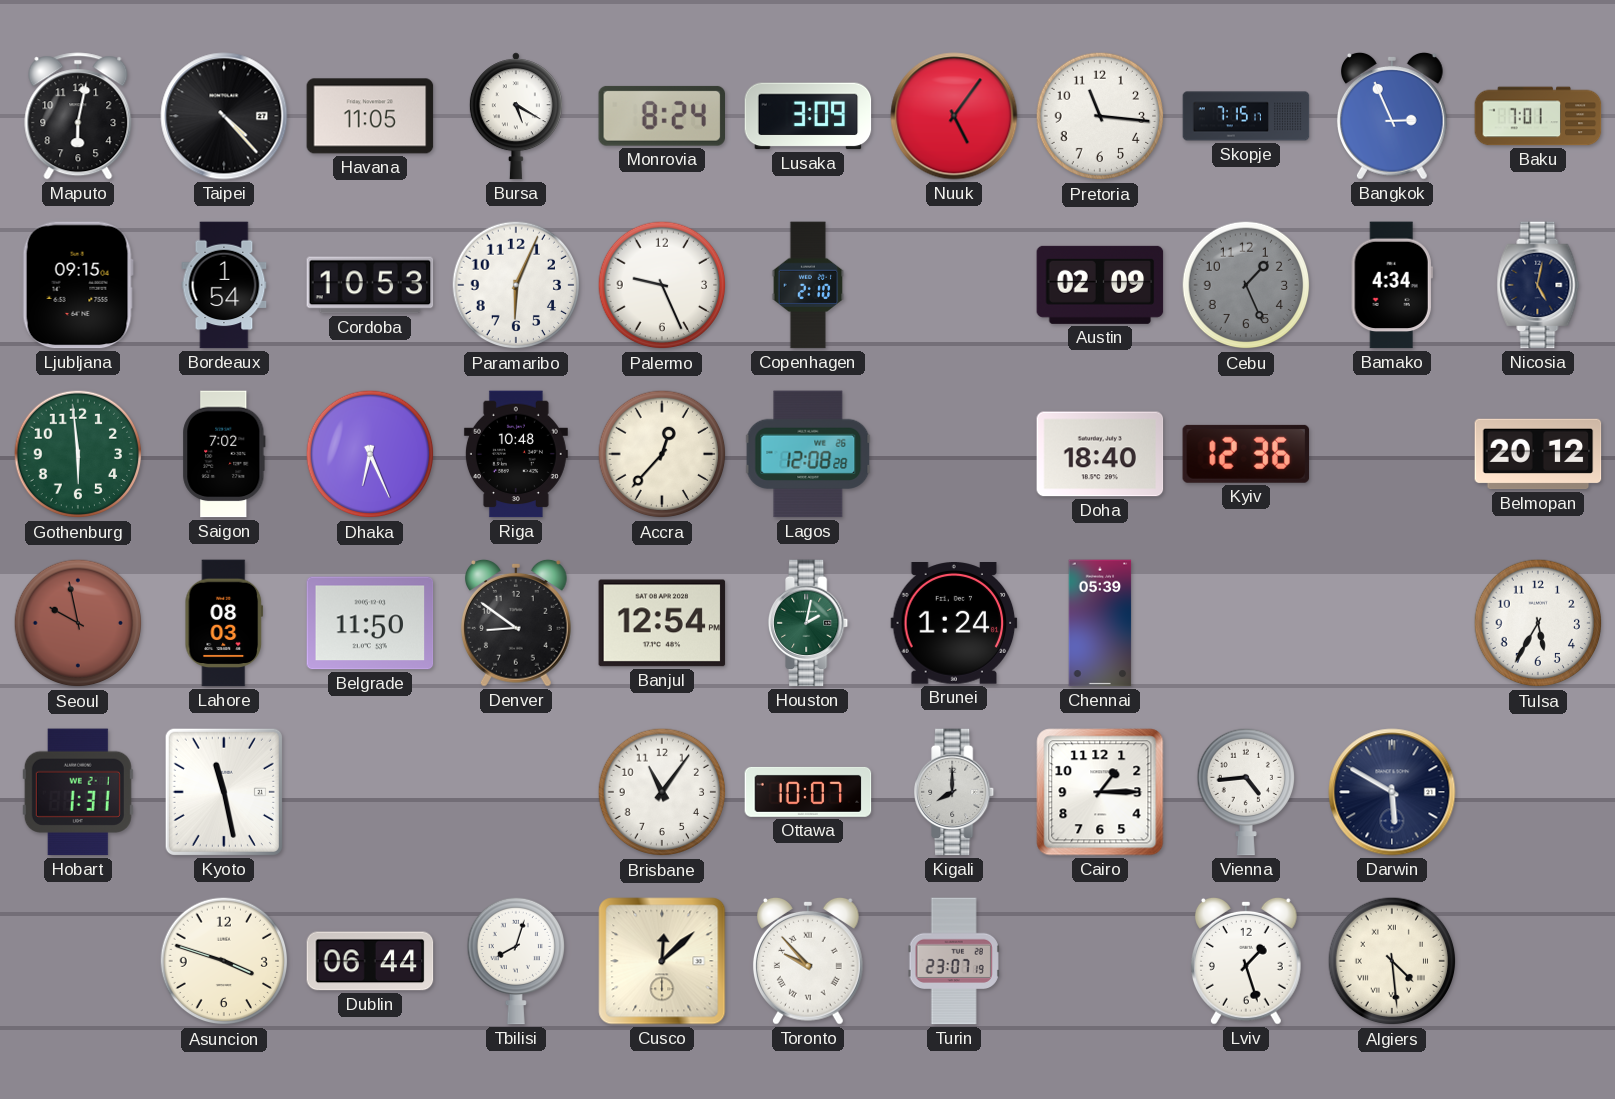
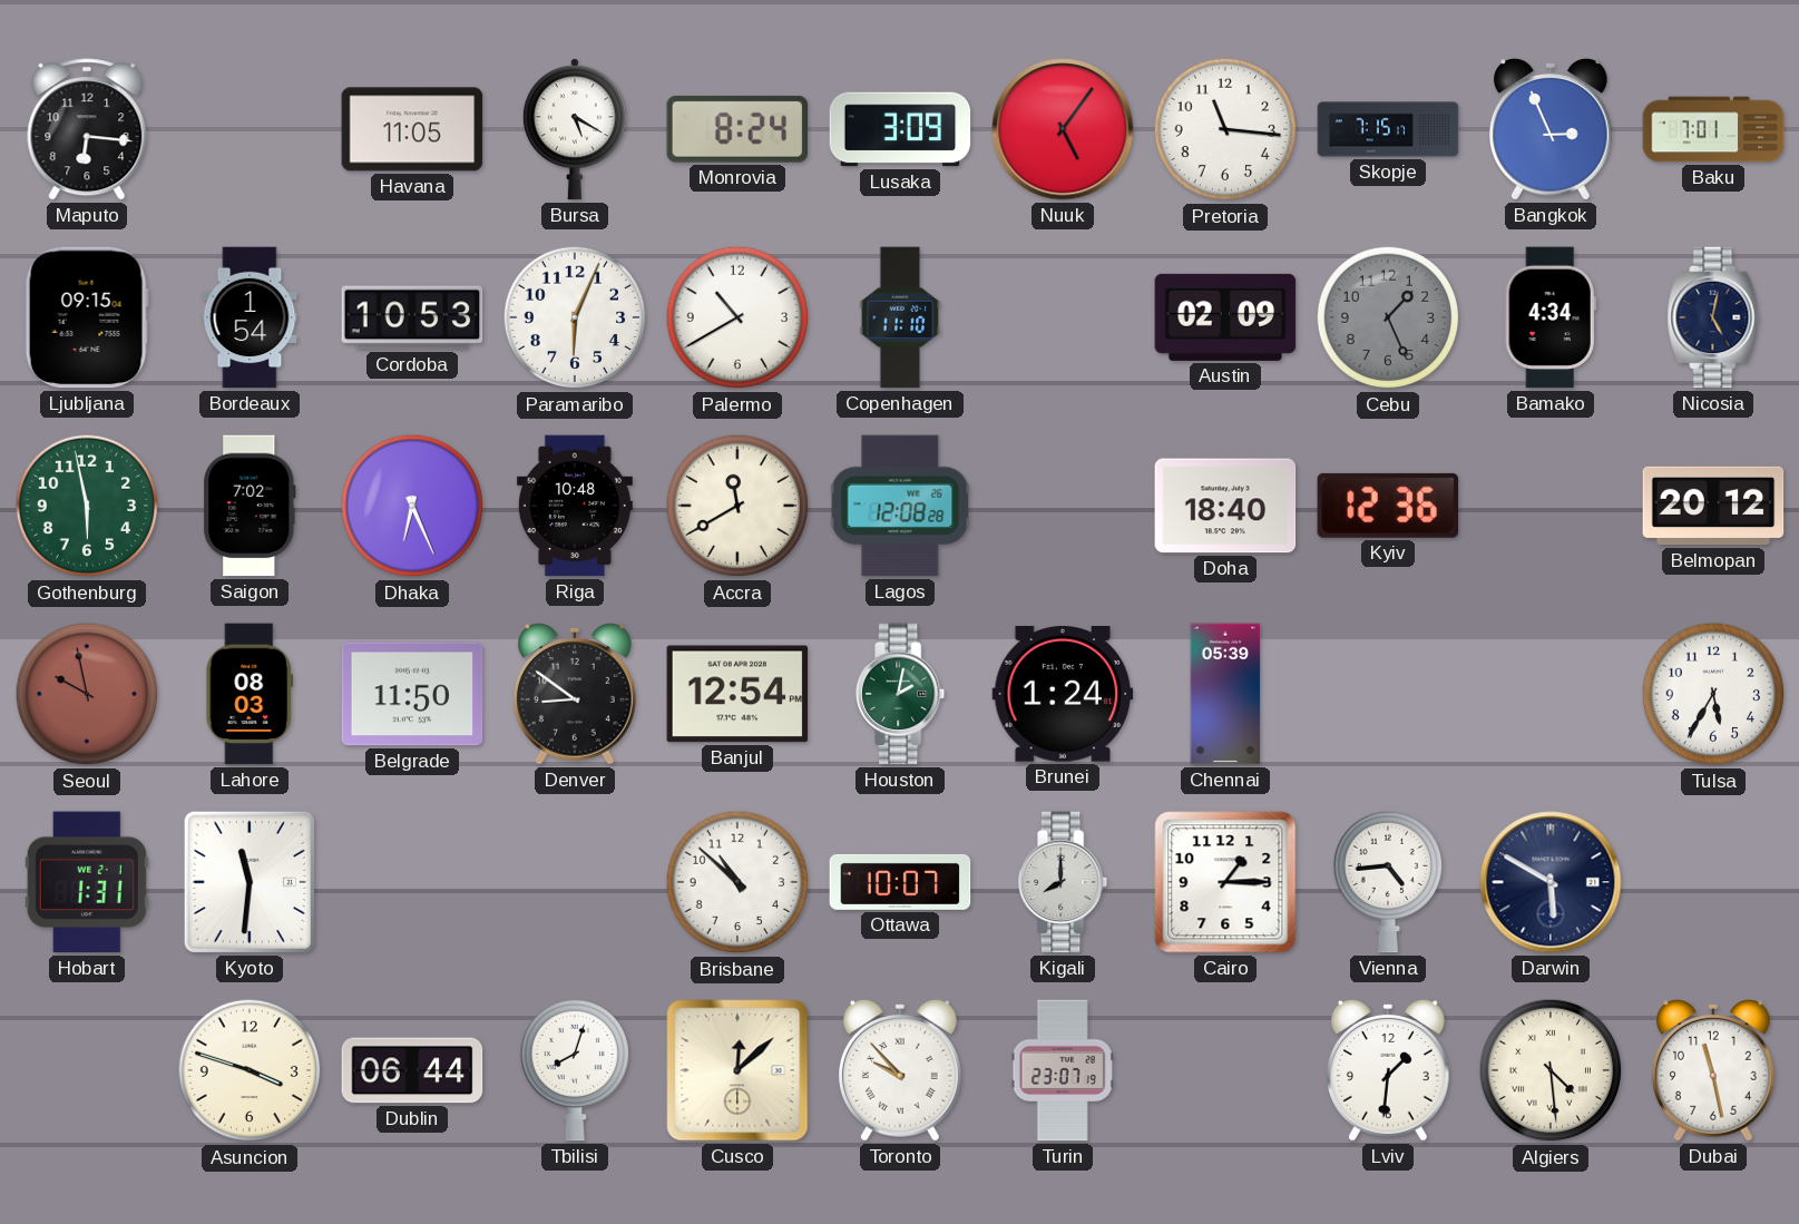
Maputo: 6:02 -> 6:16 (87, 129)
Taipei: 4:23 -> none (224, 116)
Palermo: 9:26 -> 10:40 (737, 317)
Copenhagen: 2:10 -> 11:10 (900, 317)
Gothenburg: 5:59 -> 5:58 (87, 506)
Accra: 12:37 -> 11:40 (737, 506)
Kyoto: 11:28 -> 11:31 (250, 882)
Brisbane: 11:06 -> 10:52 (737, 882)
Lviv: 1:27 -> 1:31 (1388, 1070)
Dubai: none -> 11:28 (1713, 1070)
